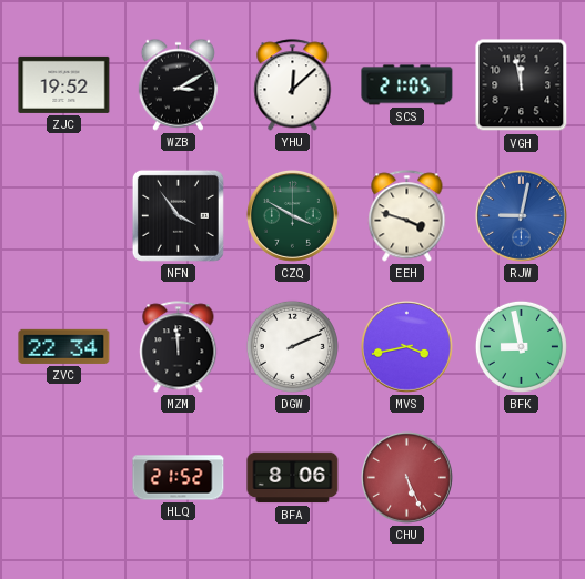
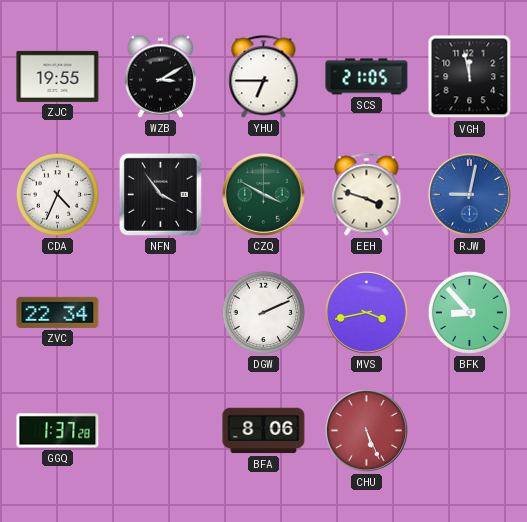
ZJC: 19:52 -> 19:55 (58, 76)
YHU: 12:08 -> 6:45 (264, 77)
CDA: none -> 4:34 (57, 194)
MZM: 11:59 -> none (179, 347)
BFK: 8:58 -> 8:53 (469, 312)
GGQ: none -> 1:37 (58, 431)
HLQ: 21:52 -> none (179, 478)
